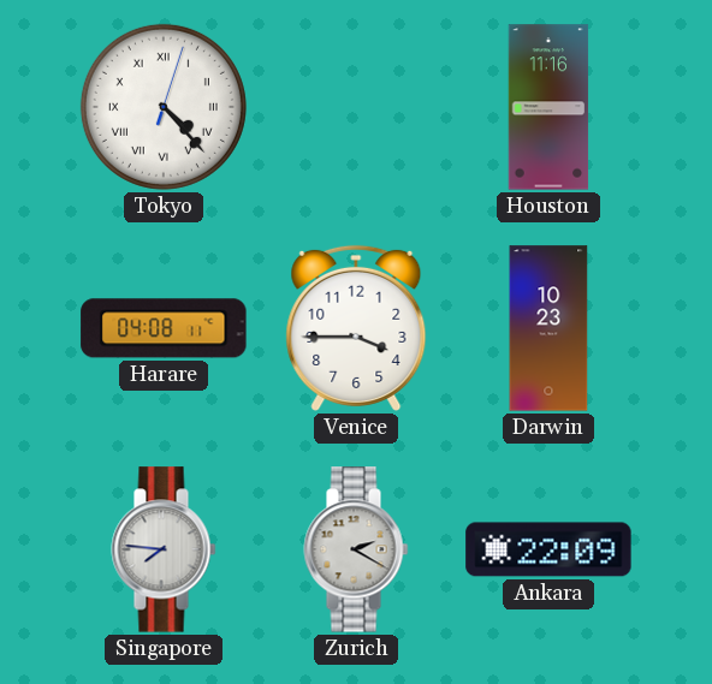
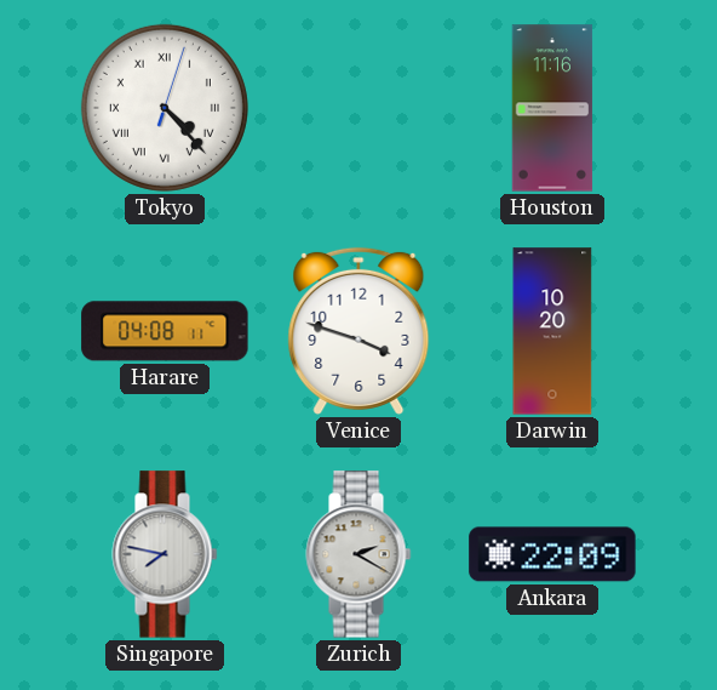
Venice: 3:45 -> 3:48 (358, 331)
Darwin: 10:23 -> 10:20 (552, 331)
Singapore: 7:46 -> 7:47 (165, 554)
